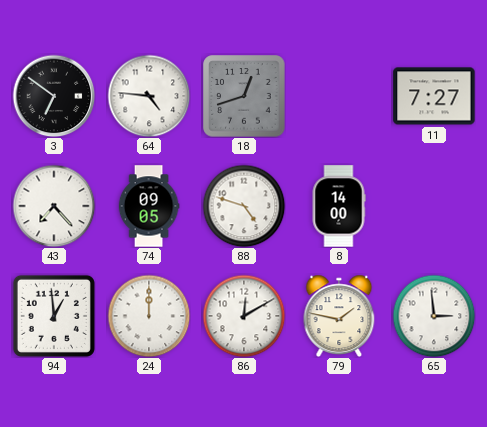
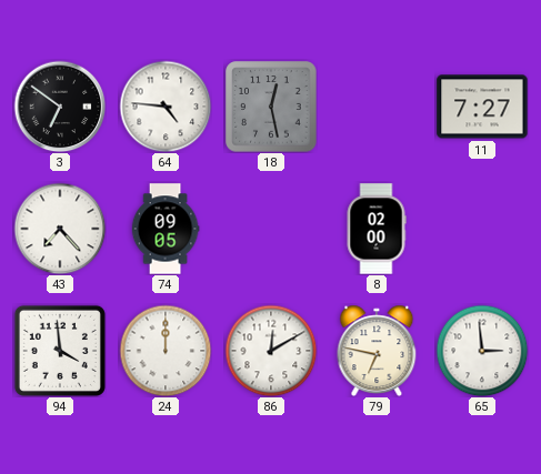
18: 12:42 -> 12:28 (271, 107)
88: 4:48 -> none (244, 206)
8: 14:00 -> 02:00 (377, 229)
94: 12:59 -> 3:59 (60, 351)
79: 1:47 -> 6:47 (377, 351)
